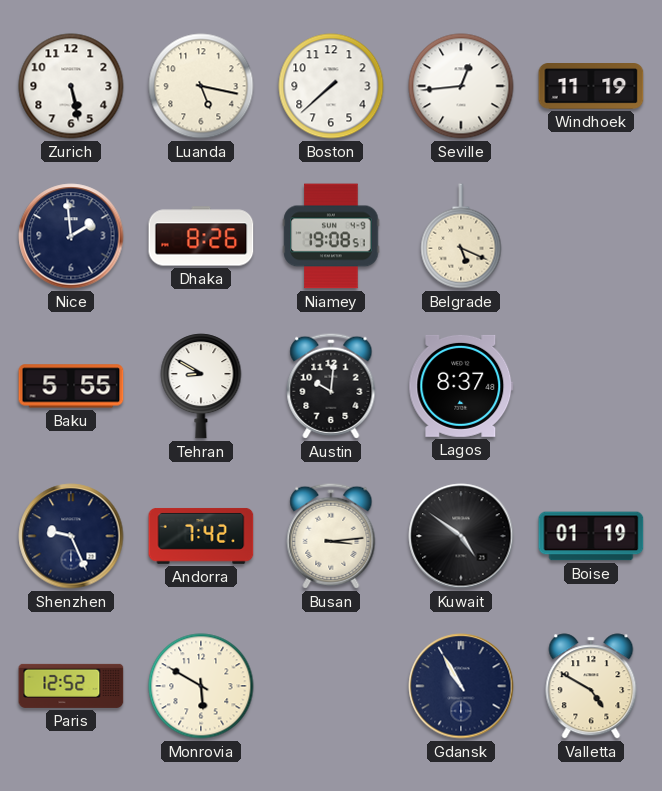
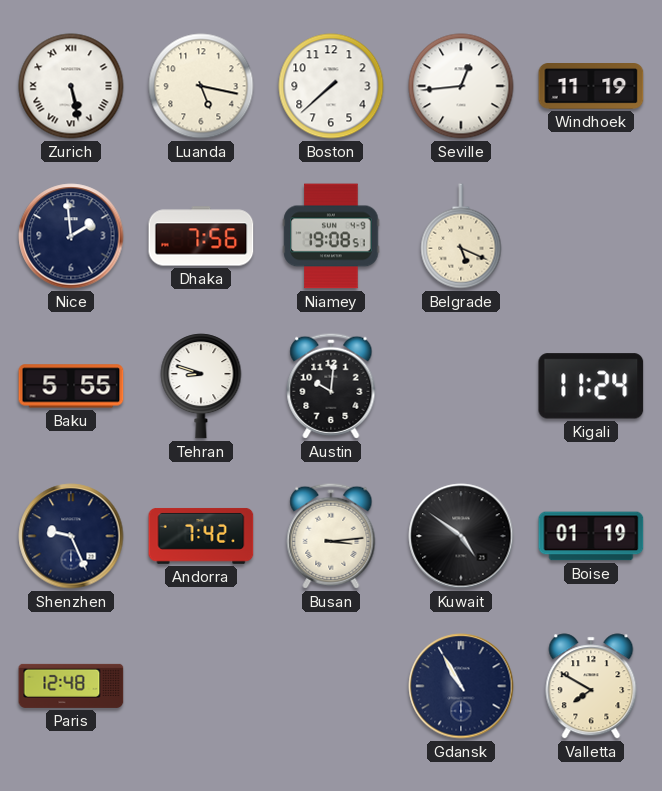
Zurich numerals: Arabic -> Roman (71, 86)
Dhaka: 8:26 -> 7:56 (201, 236)
Tehran: 8:50 -> 8:48 (201, 386)
Lagos: 8:37 -> none (461, 386)
Kigali: none -> 11:24 (591, 386)
Paris: 12:52 -> 12:48 (71, 686)
Monrovia: 5:50 -> none (201, 686)
Valletta: 4:50 -> 7:50 (591, 686)
